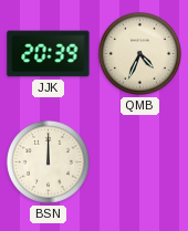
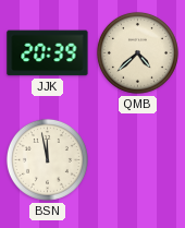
QMB: 4:34 -> 4:38 (137, 52)
BSN: 12:00 -> 11:58 (47, 159)
